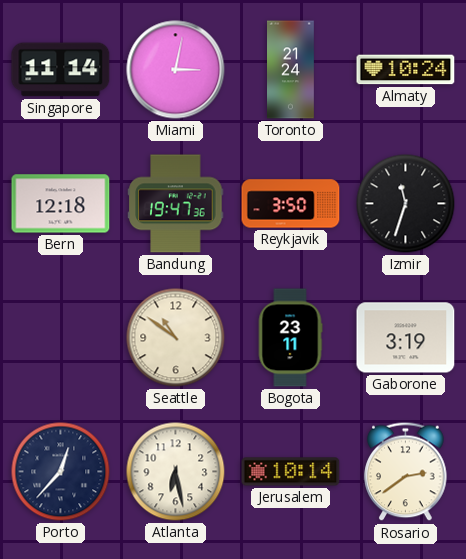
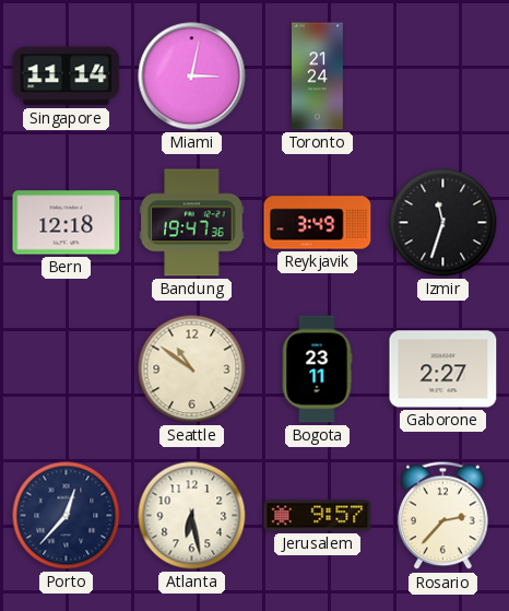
Almaty: 10:24 -> none (406, 70)
Reykjavik: 3:50 -> 3:49 (318, 223)
Gaborone: 3:19 -> 2:27 (443, 369)
Jerusalem: 10:14 -> 9:57 (318, 516)
Rosario: 2:39 -> 2:37 (443, 516)
